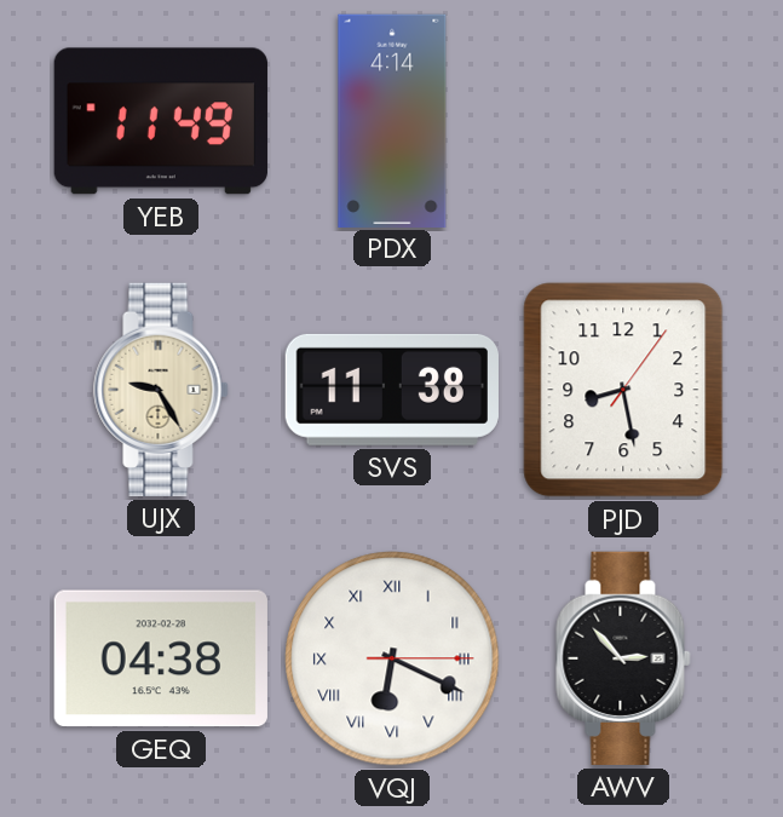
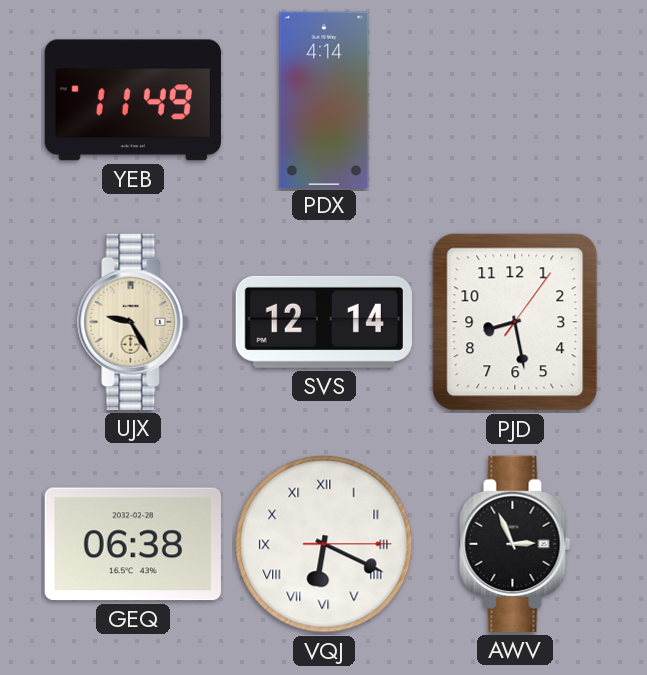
SVS: 11:38 -> 12:14 (324, 322)
GEQ: 04:38 -> 06:38 (133, 544)
AWV: 2:53 -> 2:56 (515, 544)
